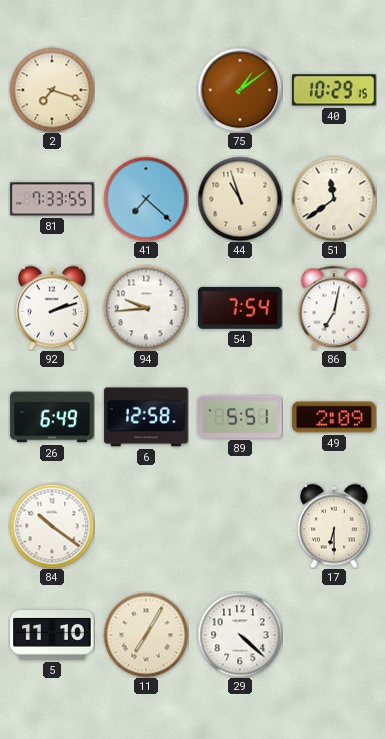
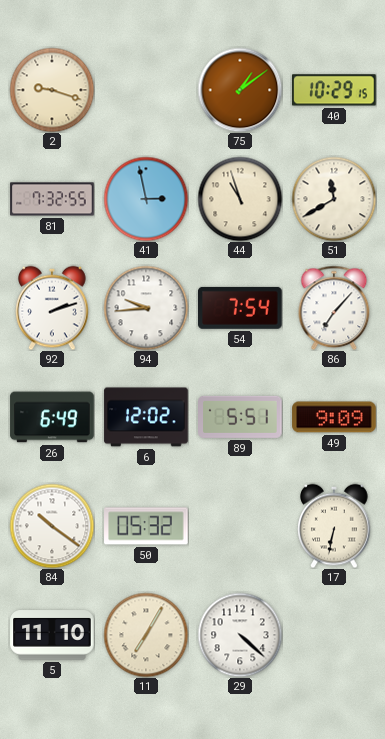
2: 7:18 -> 9:18 (52, 90)
81: 7:33 -> 7:32 (52, 199)
41: 7:22 -> 2:58 (146, 199)
51: 11:39 -> 11:40 (334, 199)
86: 7:02 -> 7:07 (334, 308)
6: 12:58 -> 12:02 (146, 417)
49: 2:09 -> 9:09 (334, 417)
50: none -> 05:32 (146, 526)
17: 6:30 -> 6:32 (334, 526)
